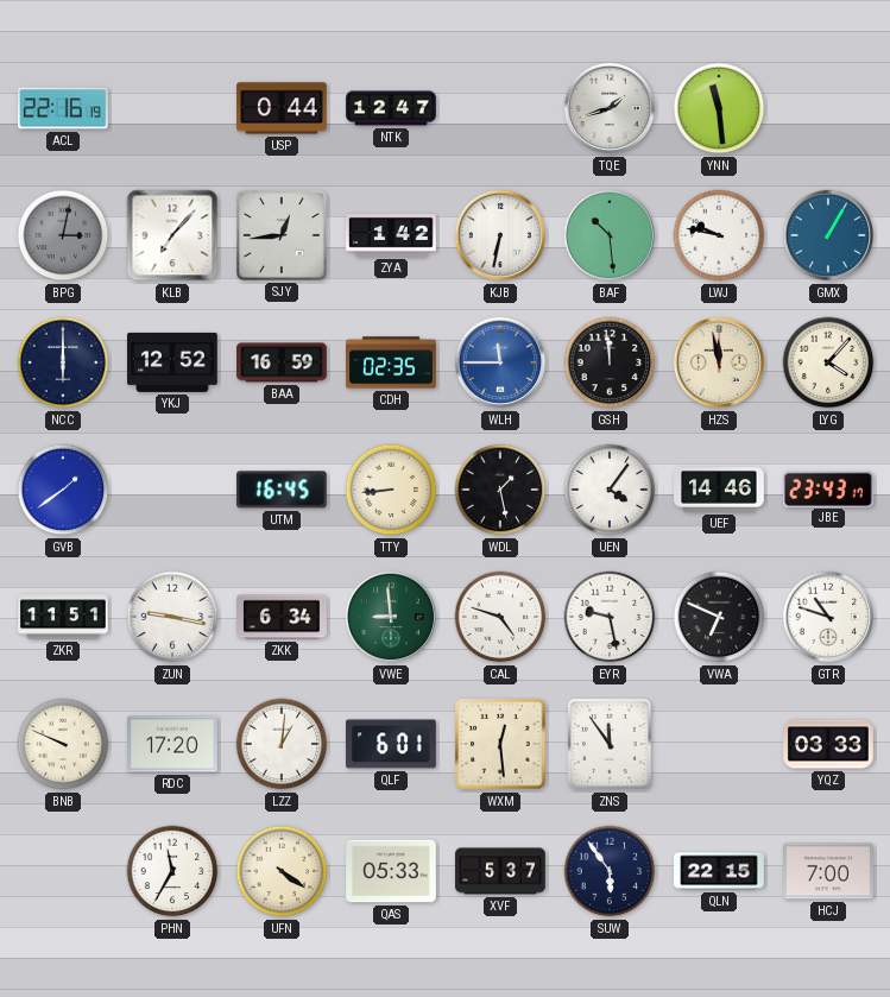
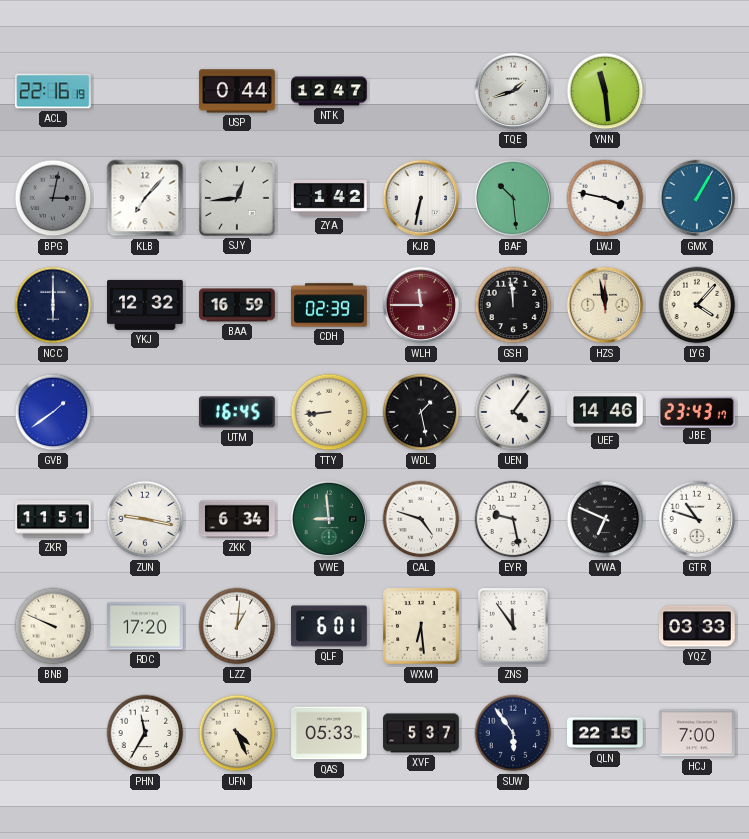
LWJ: 9:47 -> 3:47 (605, 198)
YKJ: 12:52 -> 12:32 (146, 305)
CDH: 02:35 -> 02:39 (329, 305)
WLH dial: blue -> burgundy (421, 305)
WXM: 12:29 -> 6:29 (421, 626)
UFN: 4:21 -> 4:26 (237, 733)
